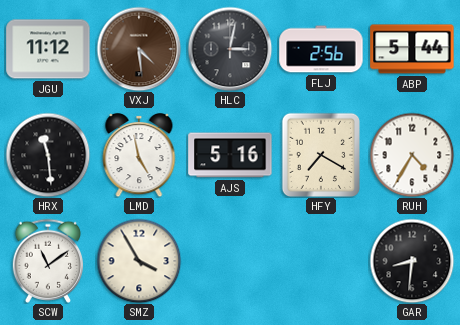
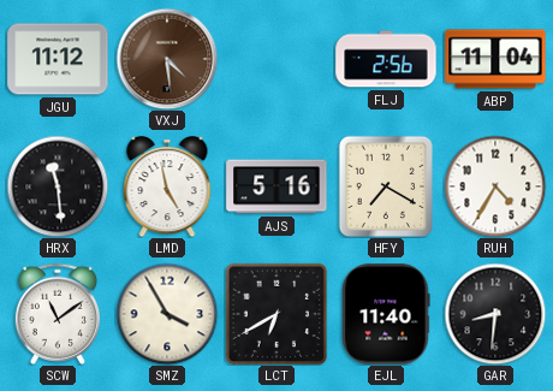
HLC: 3:02 -> none (230, 49)
ABP: 5:44 -> 11:04 (495, 59)
LCT: none -> 6:40 (276, 314)
EJL: none -> 11:40 (386, 314)
